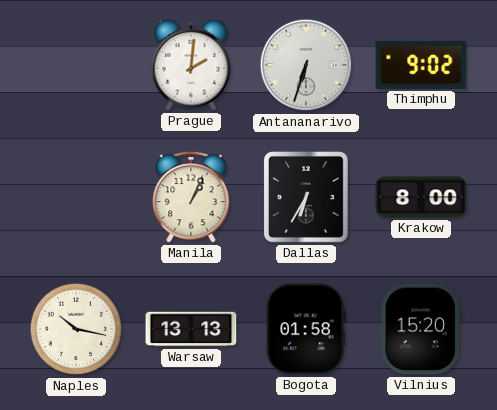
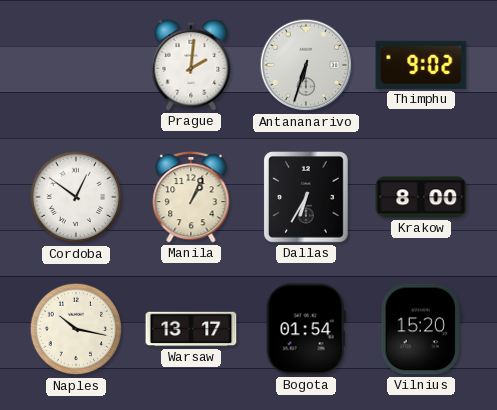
Cordoba: none -> 12:51 (76, 197)
Warsaw: 13:13 -> 13:17 (191, 329)
Bogota: 01:58 -> 01:54 (306, 329)
